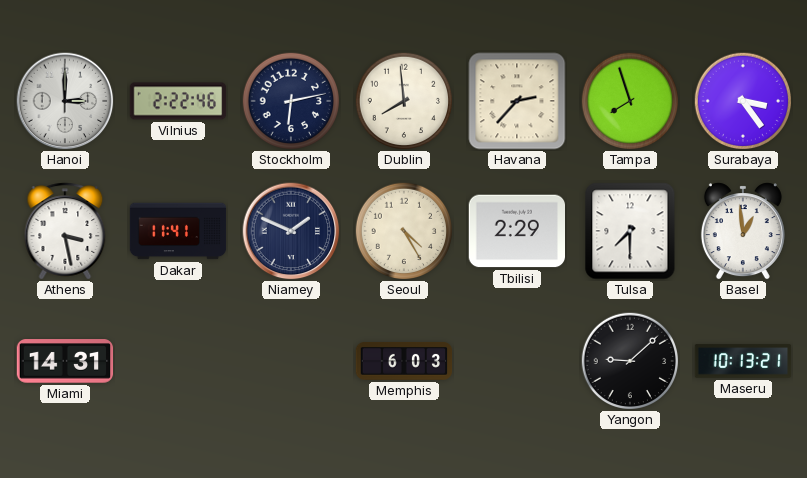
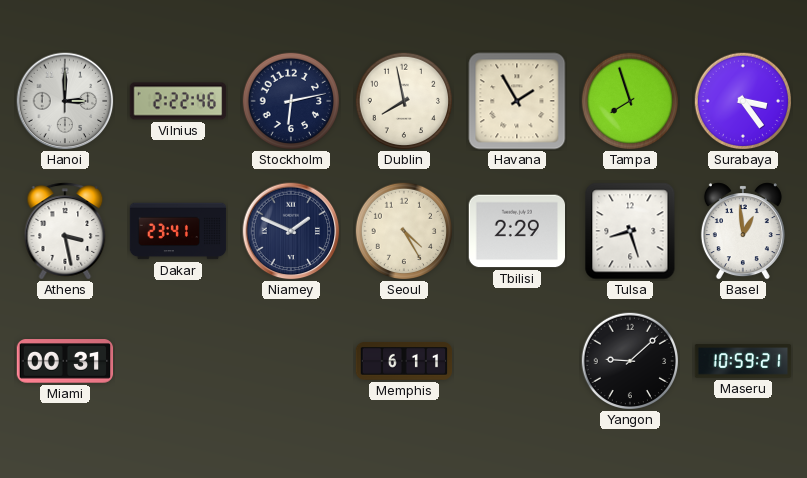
Dublin: 7:59 -> 7:58 (403, 100)
Havana: 2:37 -> 1:55 (517, 101)
Dakar: 11:41 -> 23:41 (178, 231)
Tulsa: 7:30 -> 8:27 (630, 231)
Miami: 14:31 -> 00:31 (65, 361)
Memphis: 6:03 -> 6:11 (404, 361)
Maseru: 10:13 -> 10:59 (743, 361)
